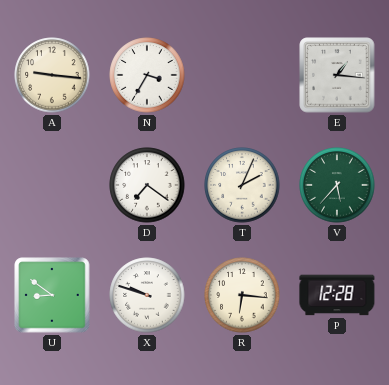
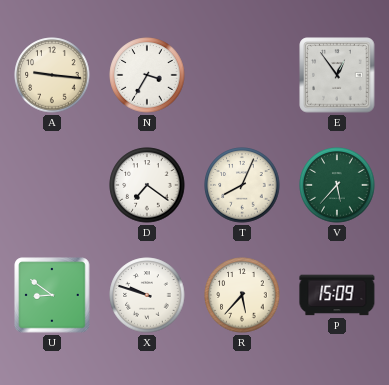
E: 1:16 -> 12:54 (337, 75)
T: 2:04 -> 8:04 (242, 185)
R: 6:16 -> 5:37 (242, 295)
P: 12:28 -> 15:09 (337, 295)
